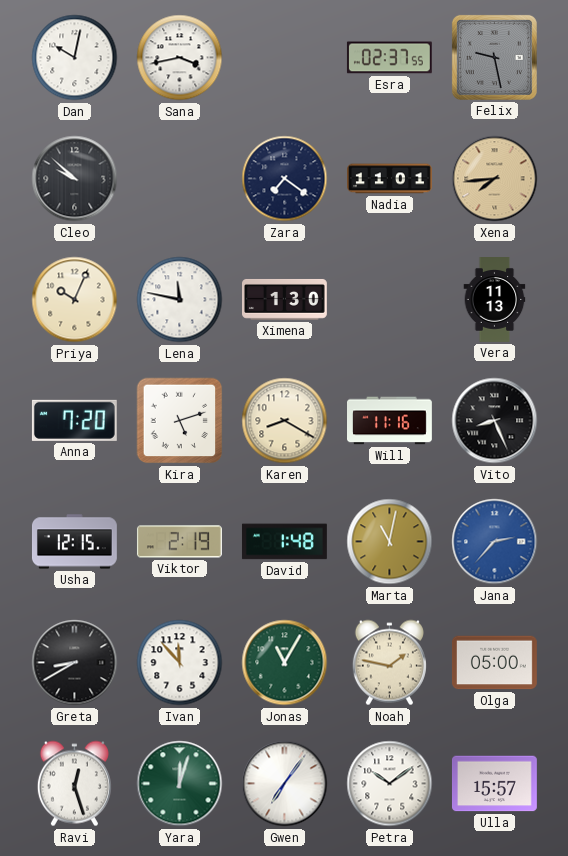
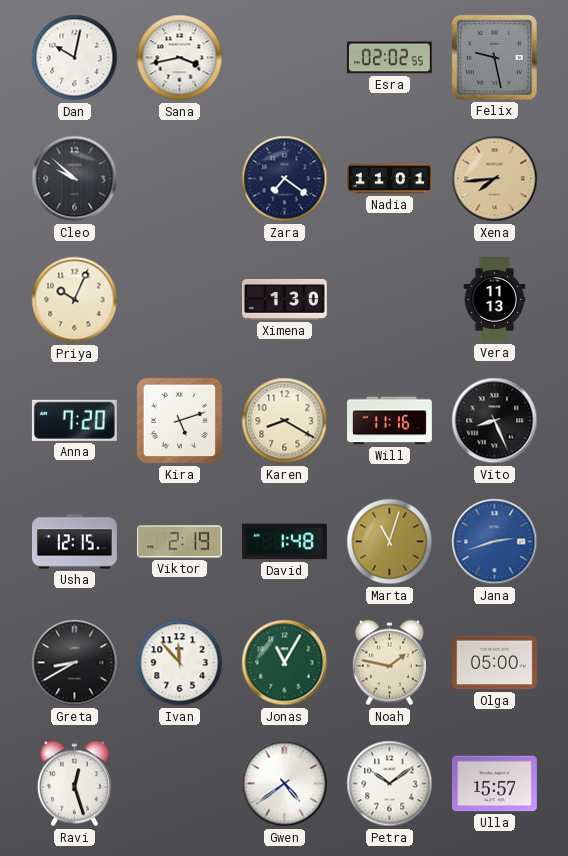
Esra: 02:37 -> 02:02 (389, 58)
Lena: 11:47 -> none (180, 300)
Marta: 11:02 -> 11:03 (390, 542)
Jana: 2:37 -> 2:42 (495, 542)
Yara: 12:03 -> none (180, 784)
Gwen: 7:06 -> 4:39 (285, 784)
